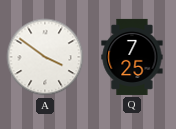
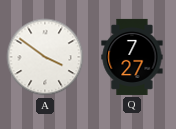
Q: 7:25 -> 7:27 (132, 57)
